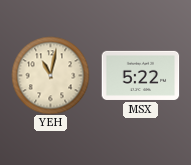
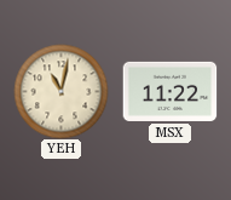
MSX: 5:22 -> 11:22 (169, 91)
